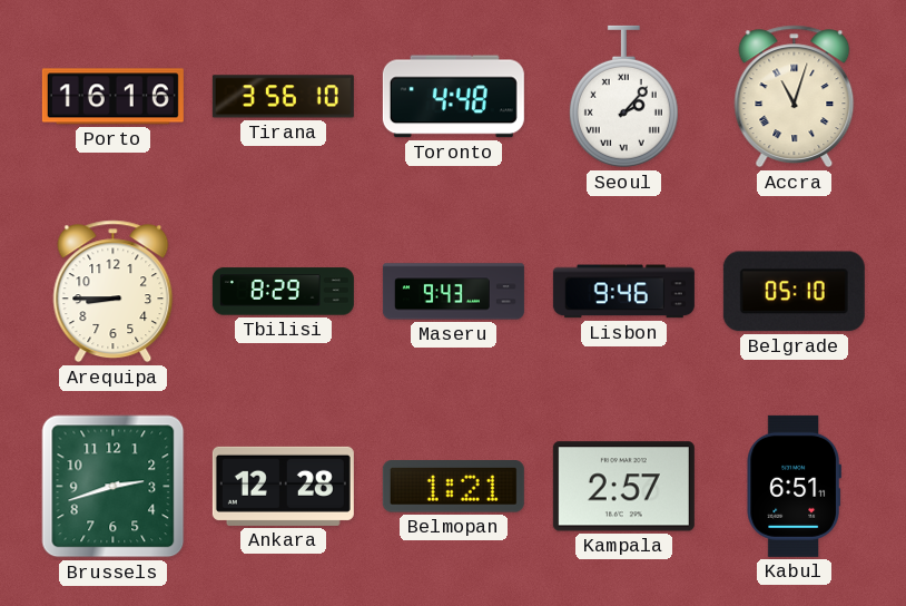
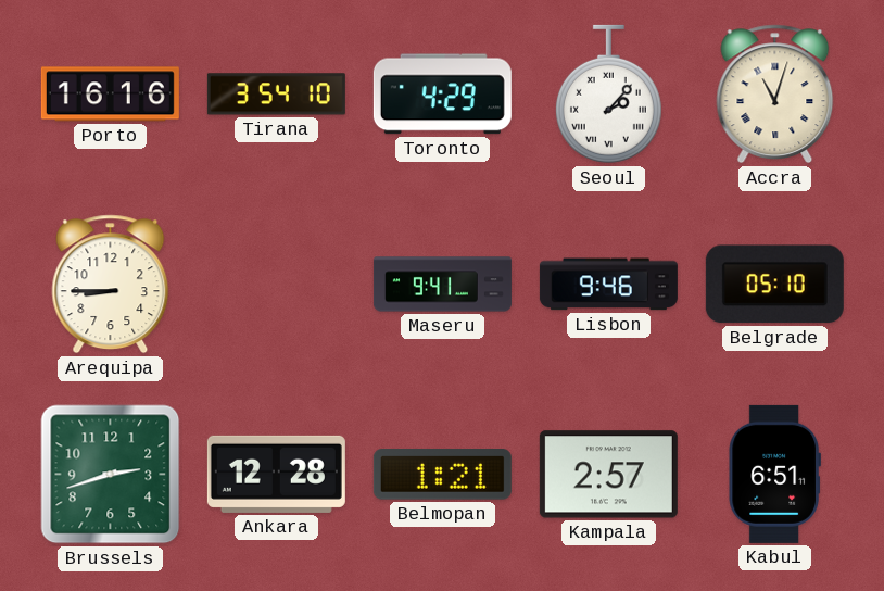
Tirana: 3:56 -> 3:54 (276, 95)
Toronto: 4:48 -> 4:29 (442, 95)
Tbilisi: 8:29 -> none (283, 292)
Maseru: 9:43 -> 9:41 (442, 285)
